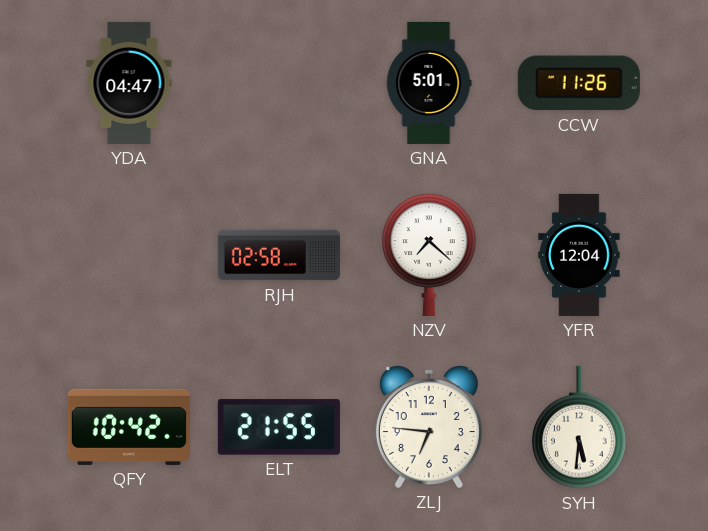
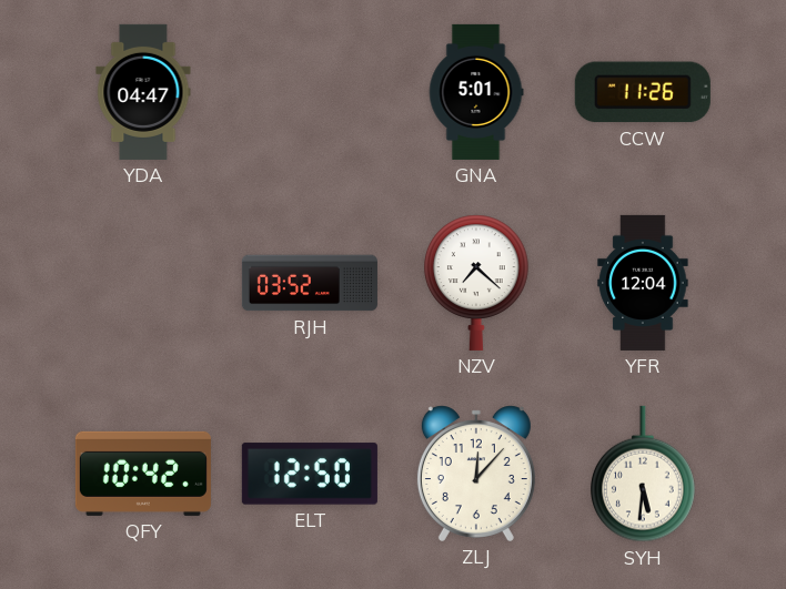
RJH: 02:58 -> 03:52 (310, 283)
ELT: 21:55 -> 12:50 (310, 474)
ZLJ: 6:46 -> 12:07 (476, 474)
